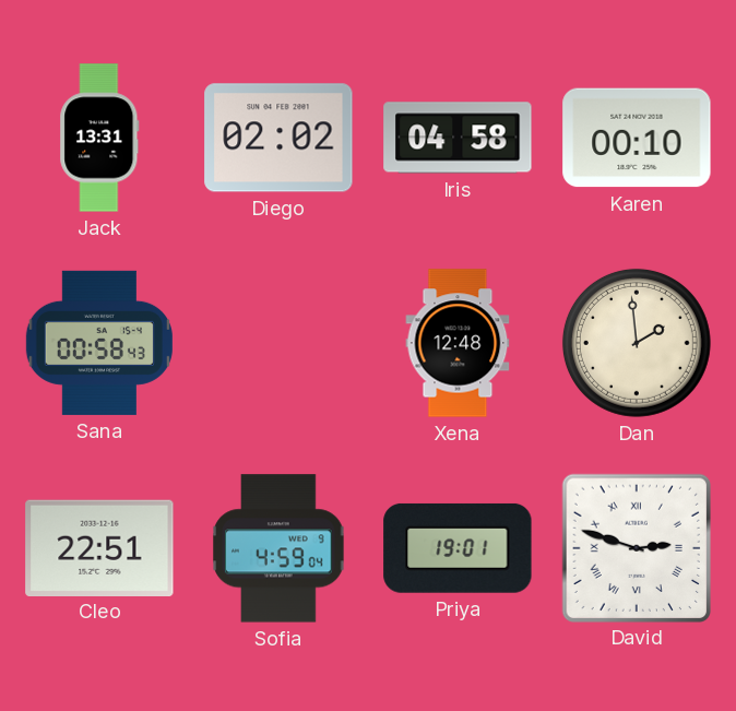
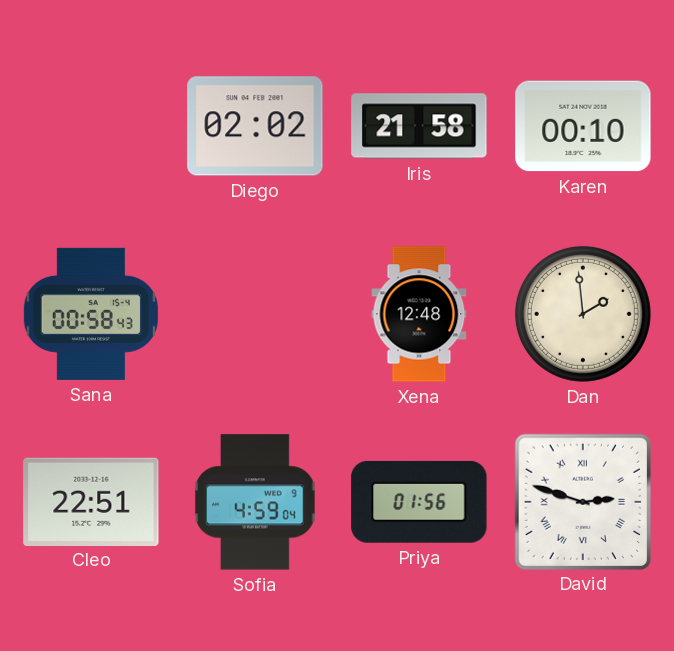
Jack: 13:31 -> none (99, 138)
Iris: 04:58 -> 21:58 (419, 126)
Priya: 19:01 -> 01:56 (419, 502)
